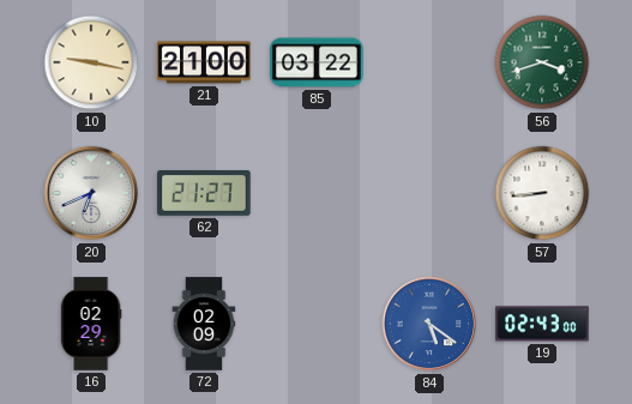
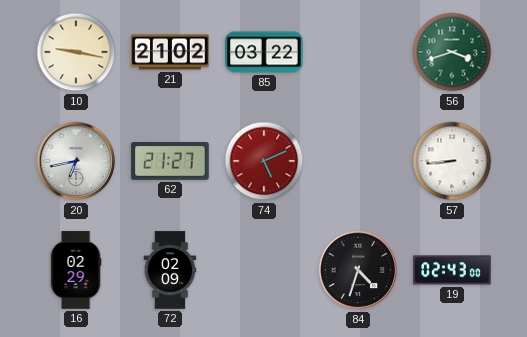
21: 21:00 -> 21:02 (170, 52)
20: 6:41 -> 6:43 (76, 161)
74: none -> 5:11 (264, 161)
84: 5:21 -> 4:33 (358, 270)
84 dial: blue -> black (358, 270)
